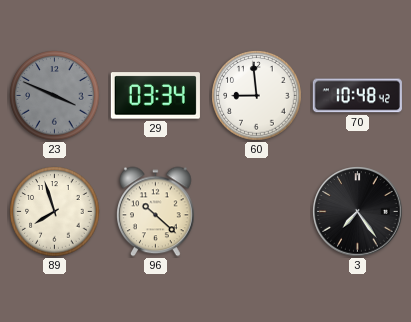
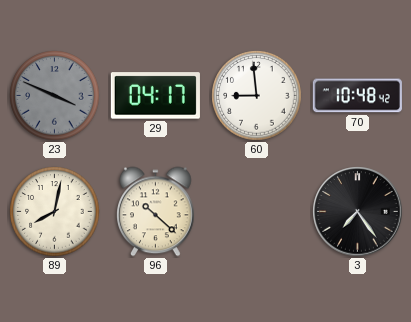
29: 03:34 -> 04:17 (155, 96)
89: 7:57 -> 8:02 (55, 212)
